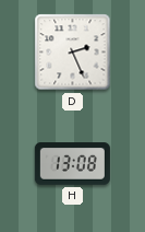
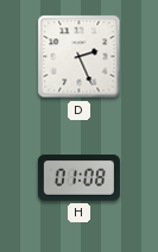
H: 13:08 -> 01:08 (78, 178)
